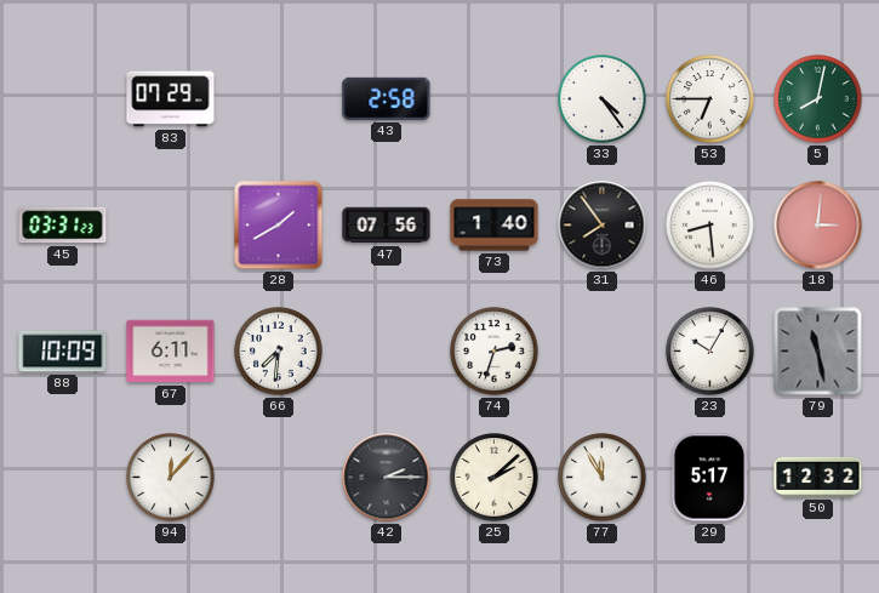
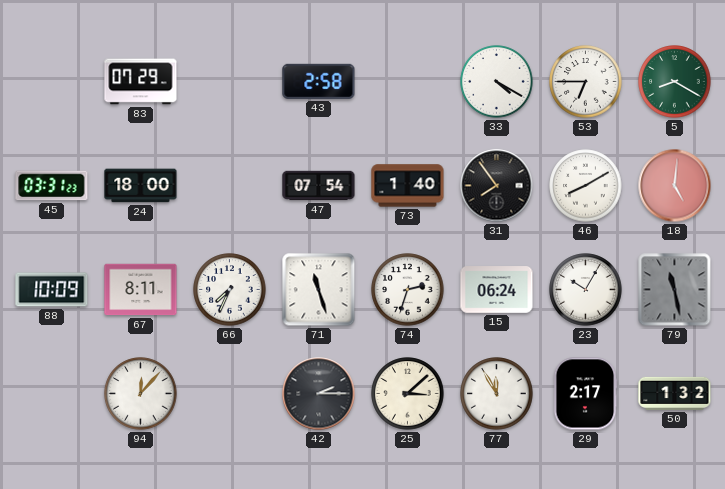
33: 4:24 -> 4:20 (497, 82)
5: 8:02 -> 8:20 (675, 82)
24: none -> 18:00 (141, 186)
28: 1:40 -> none (279, 226)
47: 07:56 -> 07:54 (319, 186)
46: 8:29 -> 8:10 (586, 186)
18: 3:01 -> 5:01 (675, 186)
67: 6:11 -> 8:11 (141, 290)
66: 7:31 -> 7:34 (230, 290)
71: none -> 11:27 (319, 290)
15: none -> 06:24 (497, 290)
25: 2:08 -> 3:08 (408, 394)
29: 5:17 -> 2:17 (585, 394)
50: 12:32 -> 1:32 (675, 393)
